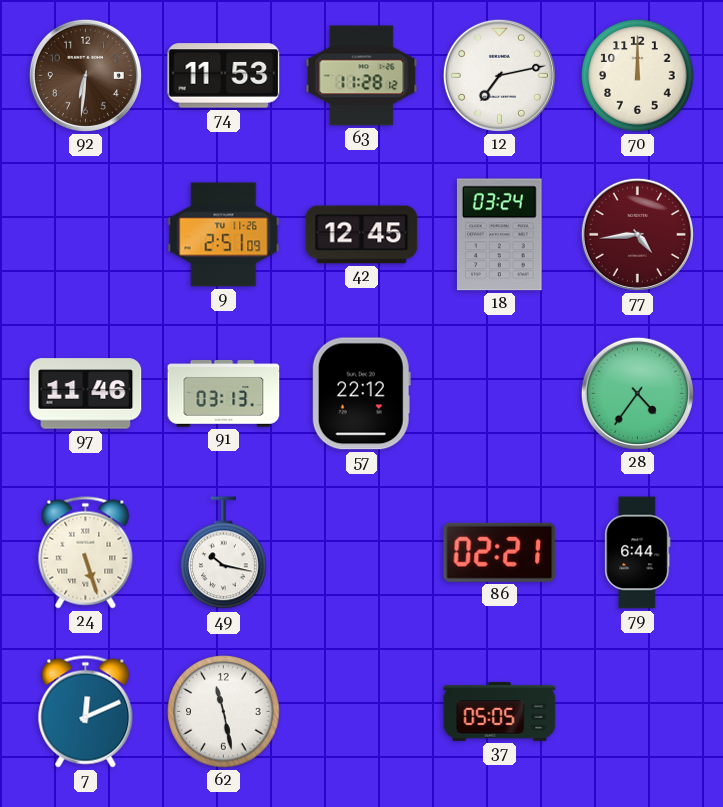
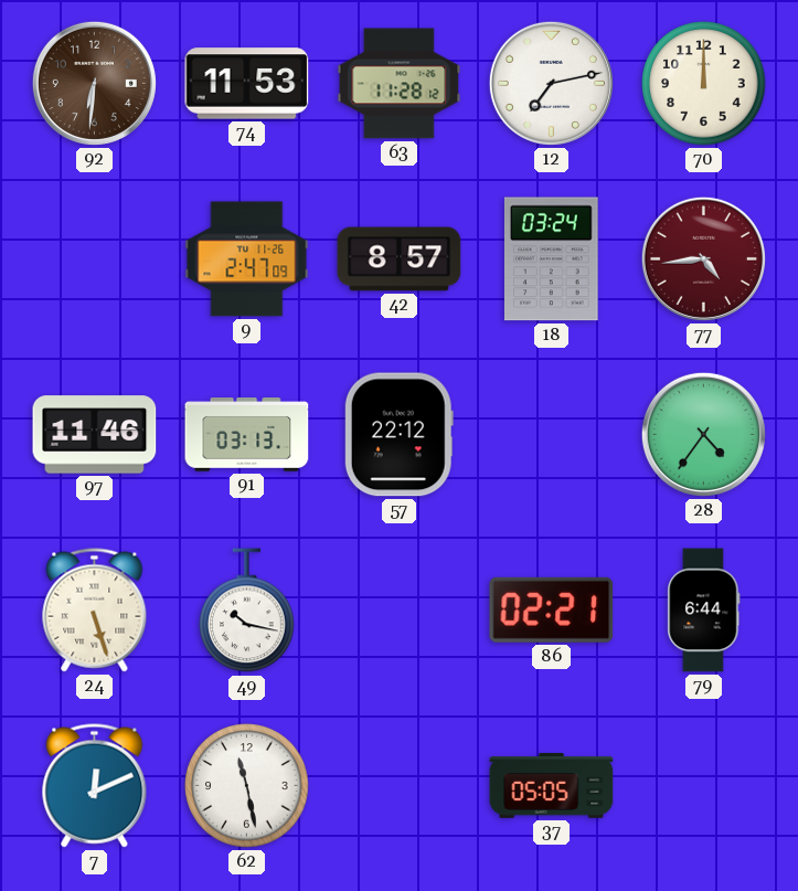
9: 2:51 -> 2:47 (247, 259)
42: 12:45 -> 8:57 (400, 259)
